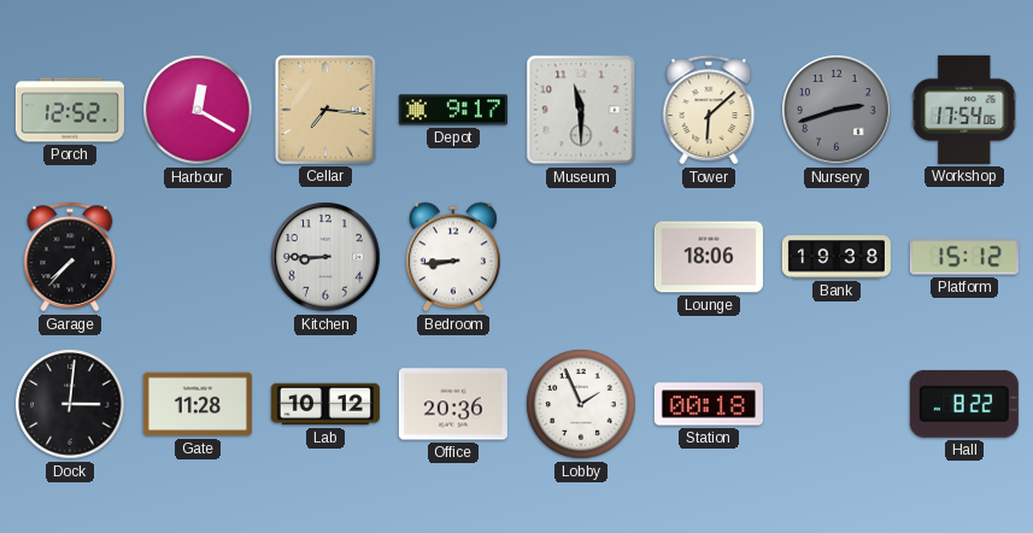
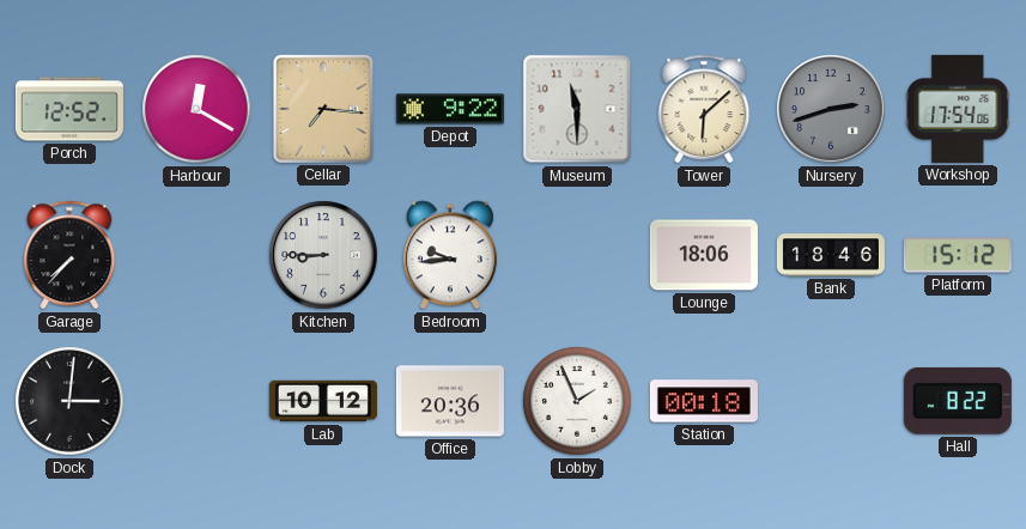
Depot: 9:17 -> 9:22 (450, 109)
Bedroom: 8:44 -> 9:44 (450, 255)
Bank: 19:38 -> 18:46 (831, 255)
Gate: 11:28 -> none (198, 404)
